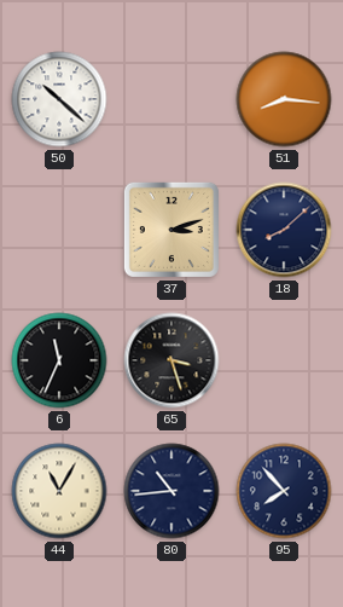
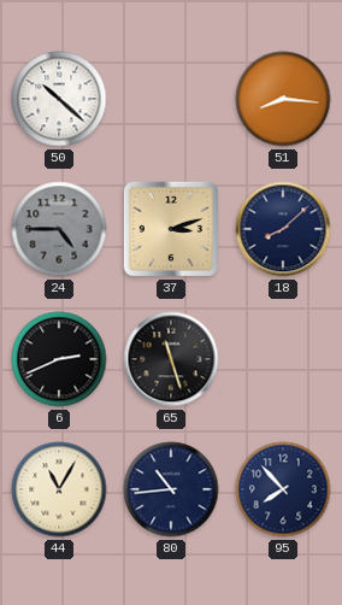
24: none -> 4:45 (59, 229)
6: 11:34 -> 2:41 (59, 359)
65: 3:27 -> 11:27 (171, 359)
